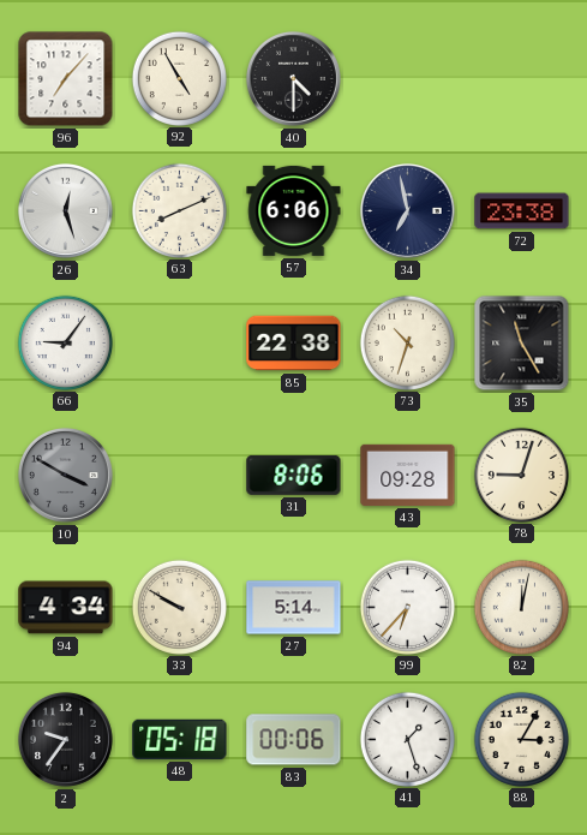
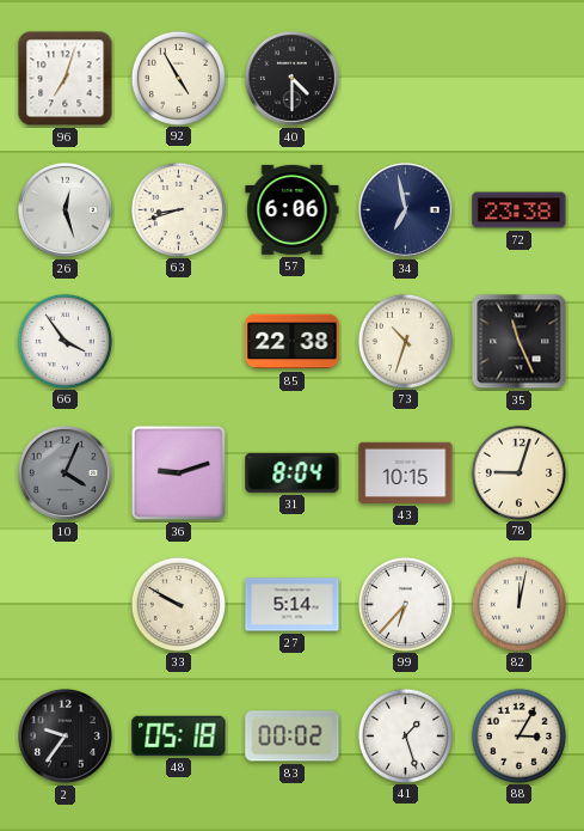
96: 7:07 -> 7:03 (66, 79)
63: 8:11 -> 8:42 (178, 209)
66: 9:06 -> 3:54 (64, 341)
35: 11:25 -> 11:26 (520, 342)
10: 3:50 -> 4:04 (64, 472)
36: none -> 9:12 (178, 472)
31: 8:06 -> 8:04 (293, 472)
43: 09:28 -> 10:15 (406, 472)
94: 4:34 -> none (66, 608)
83: 00:06 -> 00:02 (293, 737)
